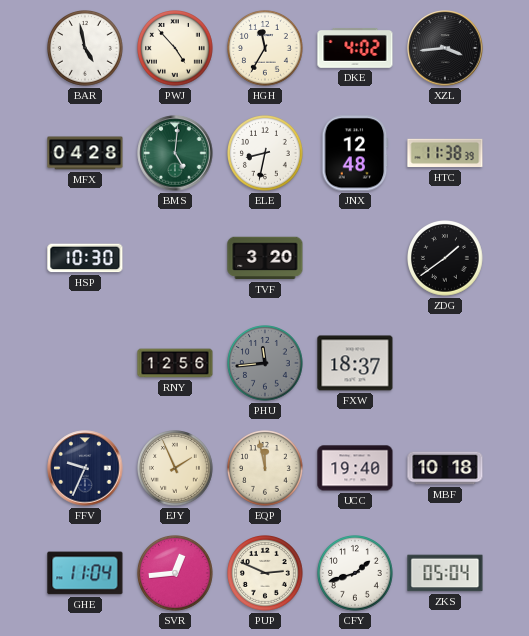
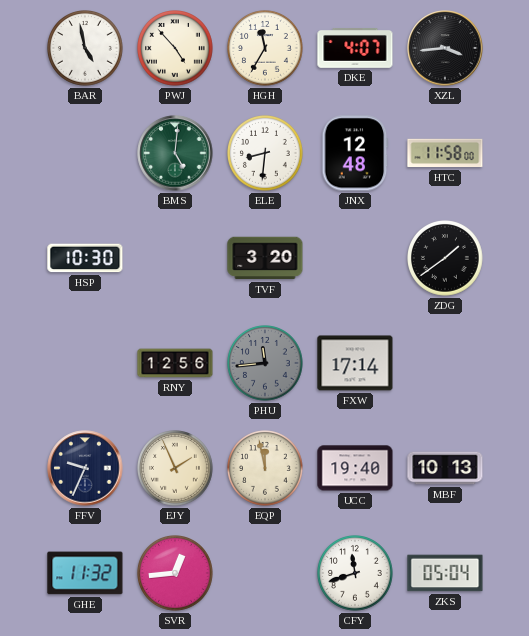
DKE: 4:02 -> 4:07 (355, 49)
MFX: 04:28 -> none (85, 153)
ELE: 8:32 -> 8:31 (266, 154)
HTC: 11:38 -> 11:58 (445, 153)
FXW: 18:37 -> 17:14 (355, 363)
MBF: 10:18 -> 10:13 (445, 468)
GHE: 11:04 -> 11:32 (85, 573)
PUP: 2:49 -> none (266, 574)
CFY: 1:42 -> 11:42 (356, 574)
